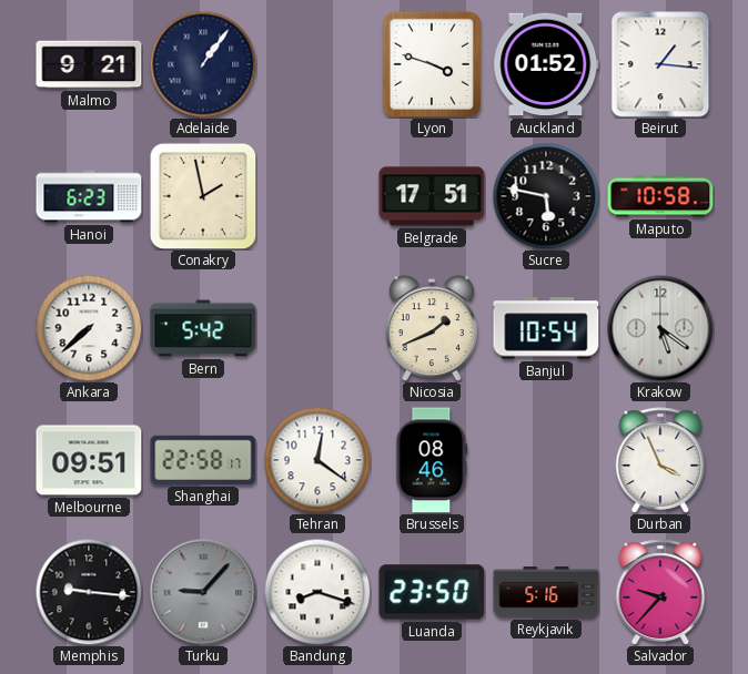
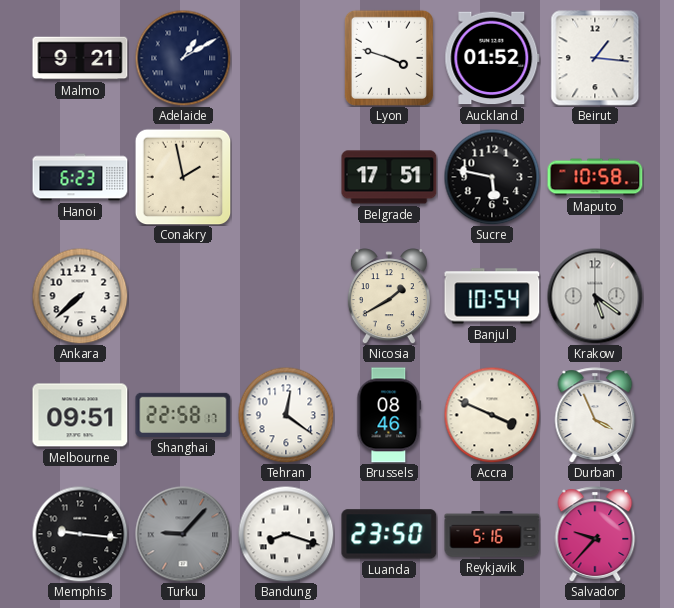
Adelaide: 1:06 -> 1:10 (183, 58)
Bern: 5:42 -> none (203, 328)
Nicosia: 1:41 -> 1:40 (389, 296)
Accra: none -> 3:49 (492, 415)
